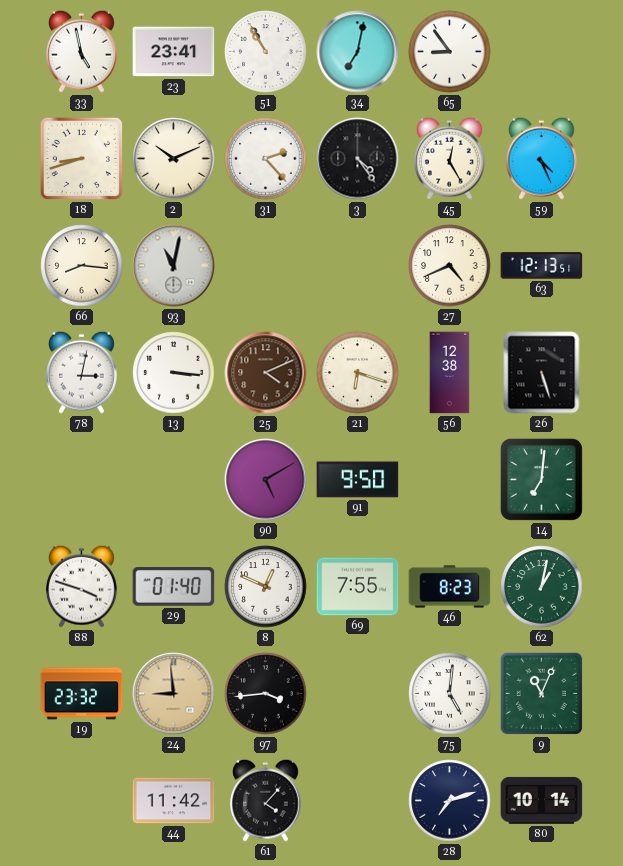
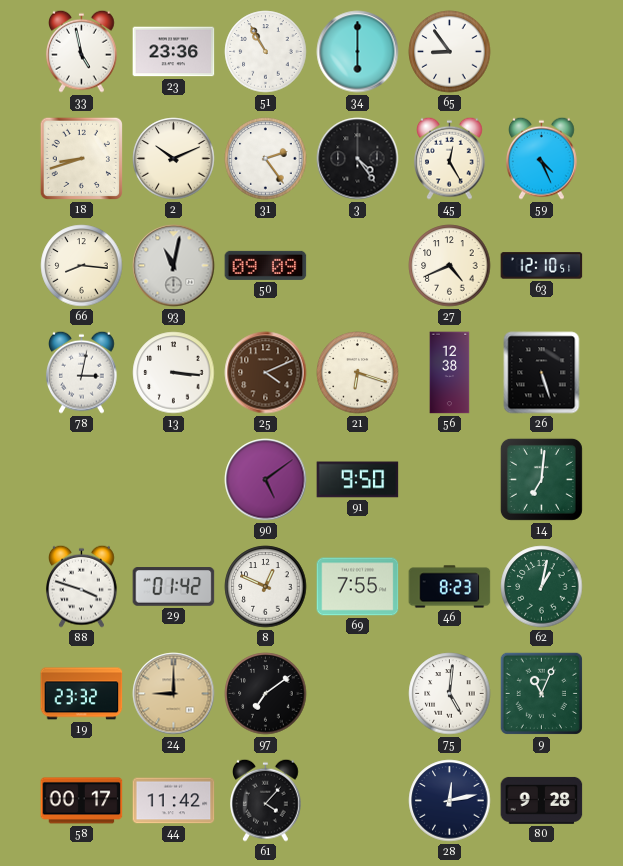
23: 23:41 -> 23:36 (174, 52)
34: 7:02 -> 6:00 (358, 52)
31: 2:23 -> 2:24 (266, 159)
50: none -> 09:09 (266, 265)
63: 12:13 -> 12:10 (542, 266)
90: 5:10 -> 5:09 (266, 480)
29: 01:40 -> 01:42 (174, 587)
24: 8:59 -> 9:00 (174, 694)
97: 3:44 -> 7:09 (266, 694)
58: none -> 00:17 (82, 801)
28: 7:12 -> 12:13 (450, 801)
80: 10:14 -> 9:28 (542, 800)
